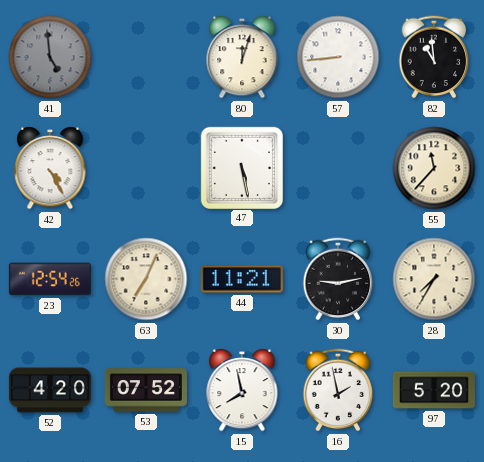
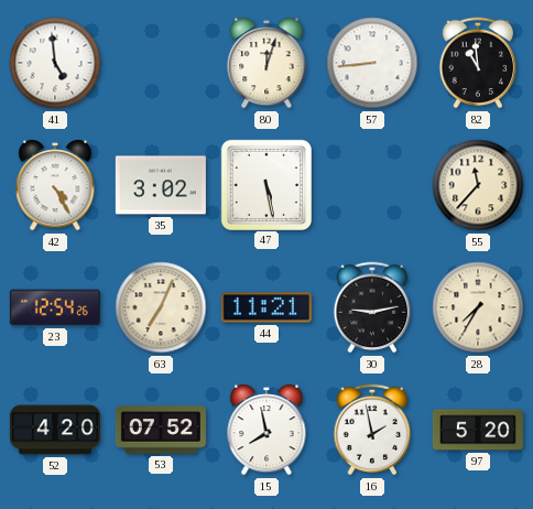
41 dial: grey -> white (55, 63)
35: none -> 3:02 (161, 185)
